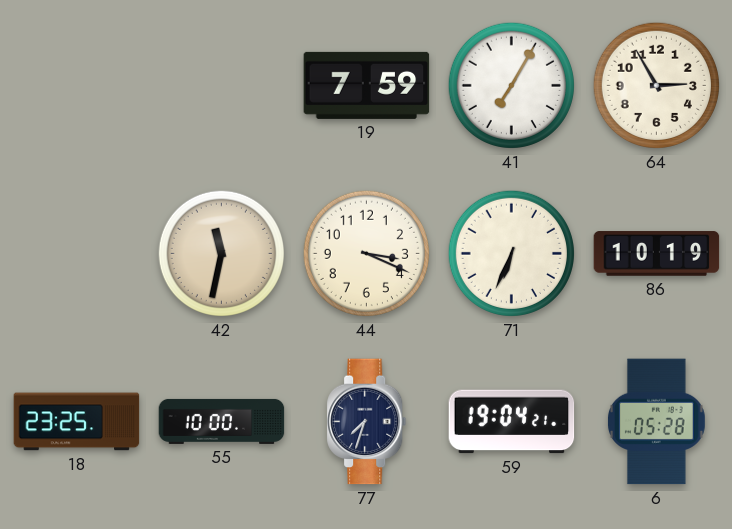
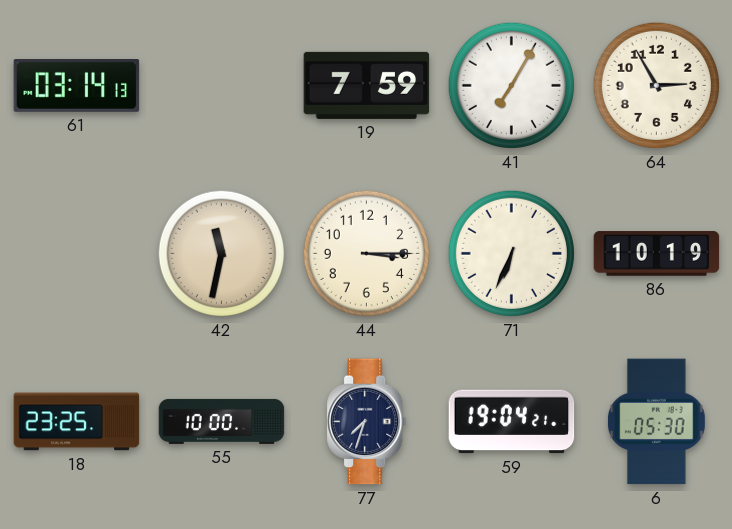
61: none -> 03:14 (77, 86)
44: 3:19 -> 3:15 (366, 253)
6: 05:28 -> 05:30 (656, 422)
